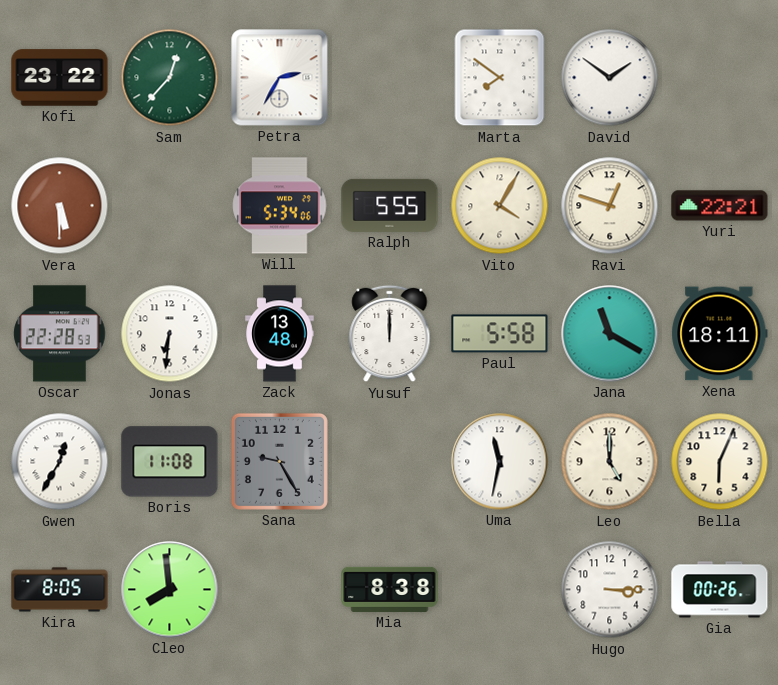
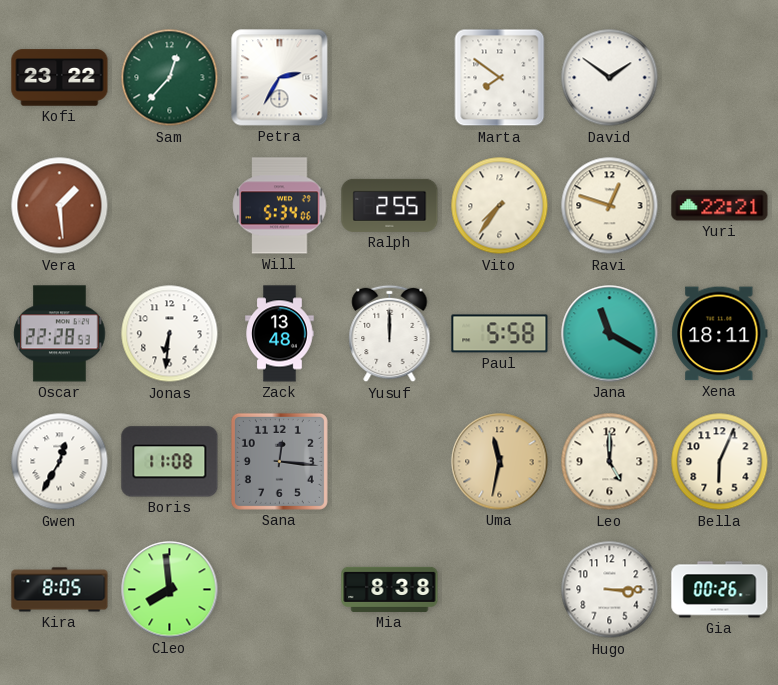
Vera: 5:30 -> 1:29 (60, 206)
Ralph: 5:55 -> 2:55 (390, 205)
Vito: 4:05 -> 7:36 (500, 206)
Sana: 9:25 -> 12:16 (279, 461)
Uma dial: white -> champagne (500, 462)
